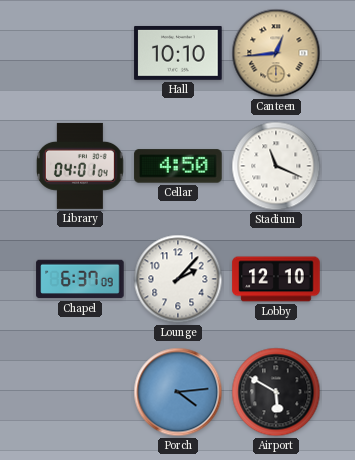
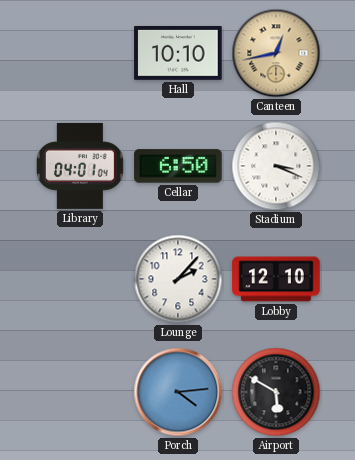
Canteen: 12:44 -> 12:43 (276, 53)
Cellar: 4:50 -> 6:50 (178, 166)
Stadium: 11:19 -> 3:19 (276, 166)
Chapel: 6:37 -> none (80, 279)
